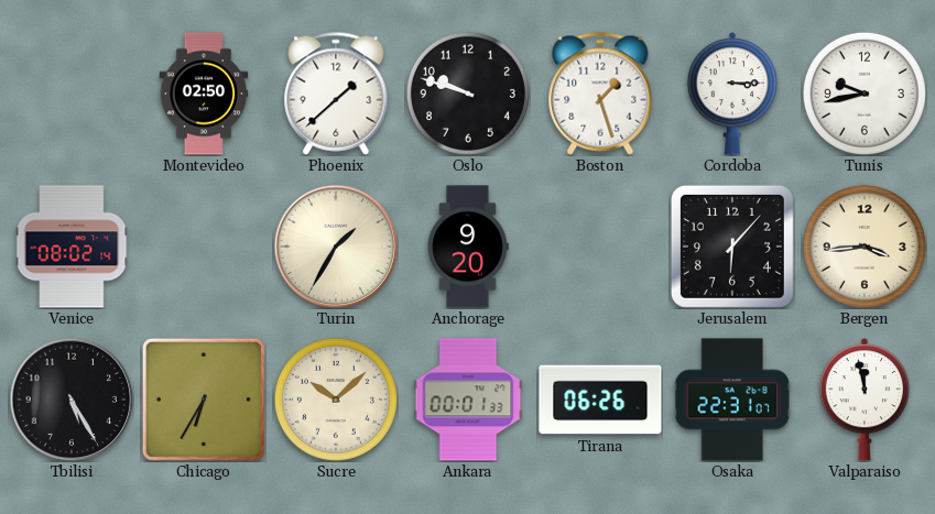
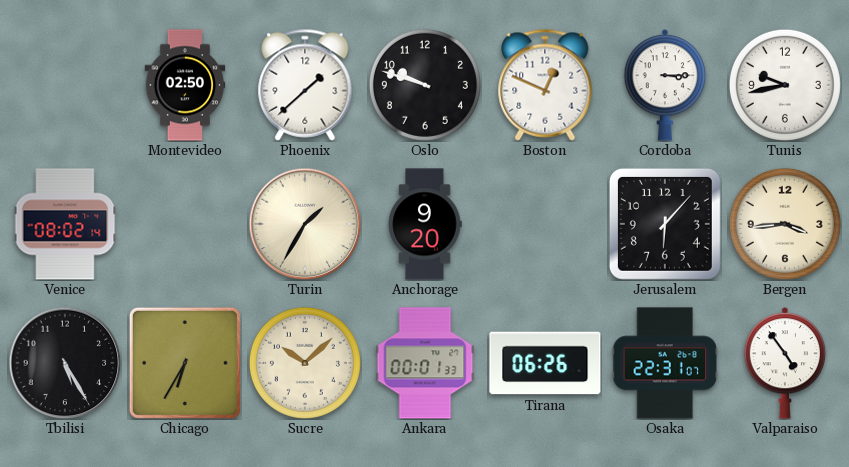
Boston: 1:27 -> 12:49 (545, 85)
Valparaiso: 11:58 -> 4:54 (785, 363)
